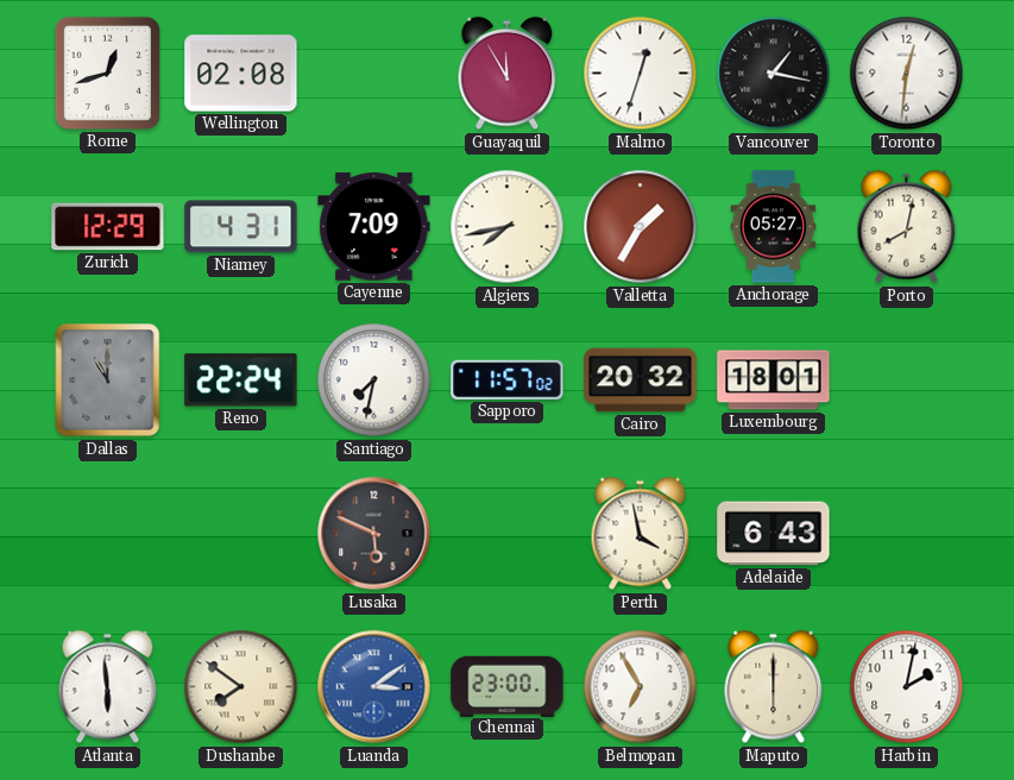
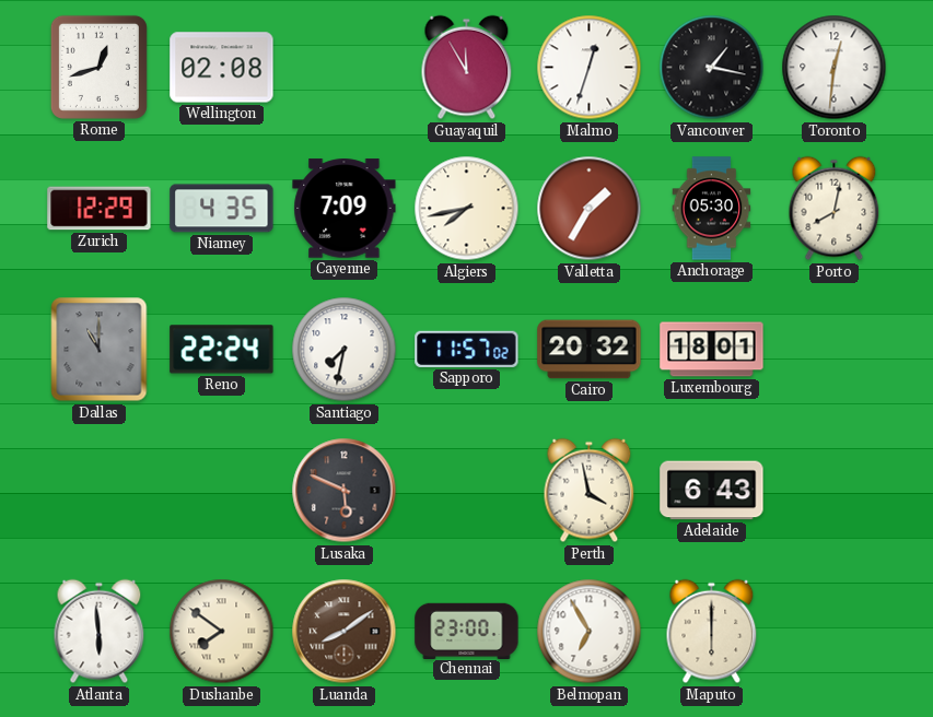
Niamey: 4:31 -> 4:35 (222, 209)
Anchorage: 05:27 -> 05:30 (712, 209)
Luanda: 3:09 -> 8:09 (345, 632)
Luanda dial: blue -> brown (345, 632)
Harbin: 2:02 -> none (907, 687)
